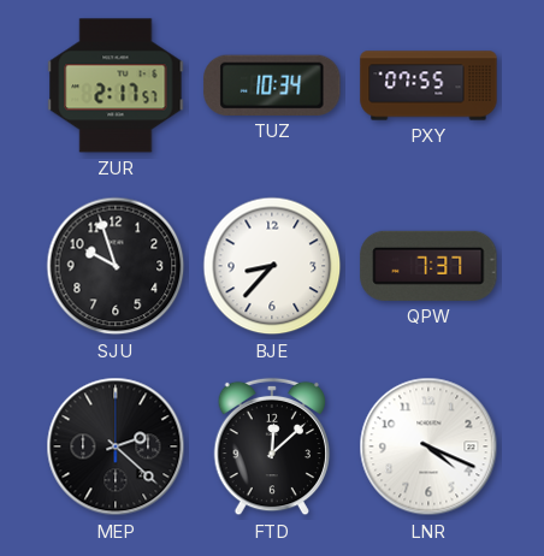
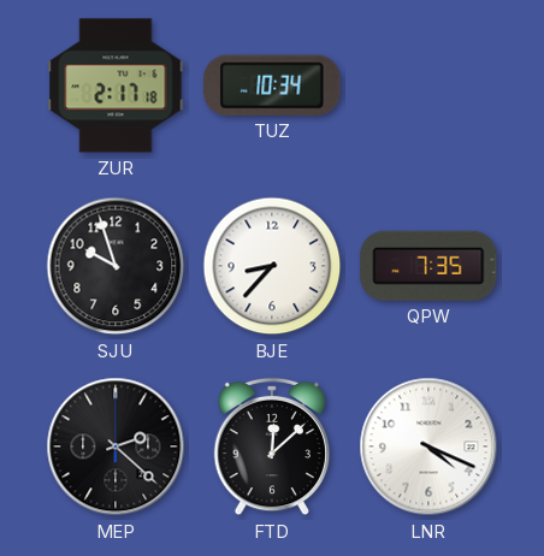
ZUR: 2:17:57 -> 2:17:18 (116, 85)
PXY: 07:55 -> none (428, 85)
QPW: 7:37 -> 7:35 (428, 266)
